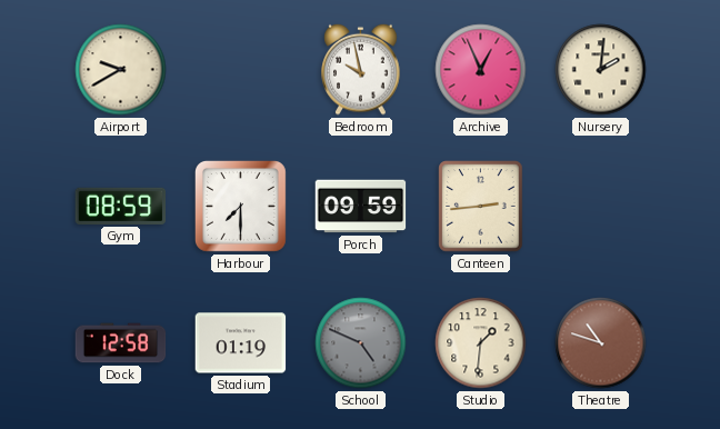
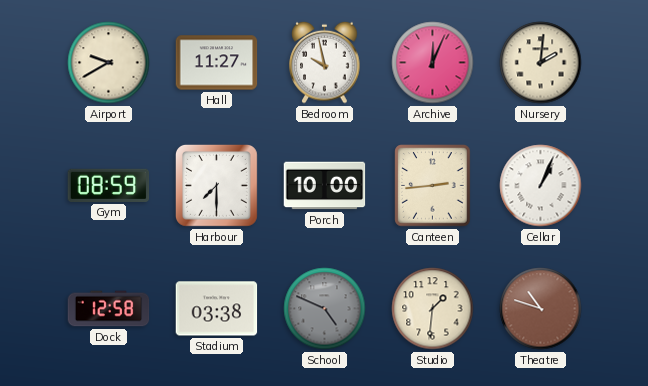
Hall: none -> 11:27 (217, 63)
Archive: 12:56 -> 12:04 (433, 63)
Porch: 09:59 -> 10:00 (325, 186)
Cellar: none -> 1:04 (541, 186)
Stadium: 01:19 -> 03:38 (217, 309)
